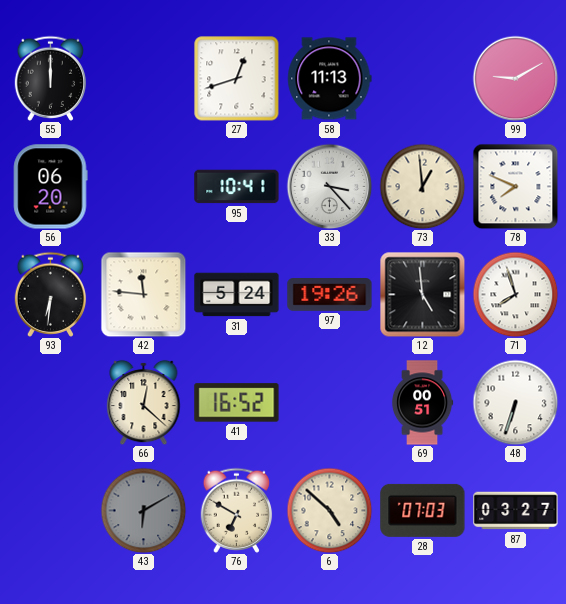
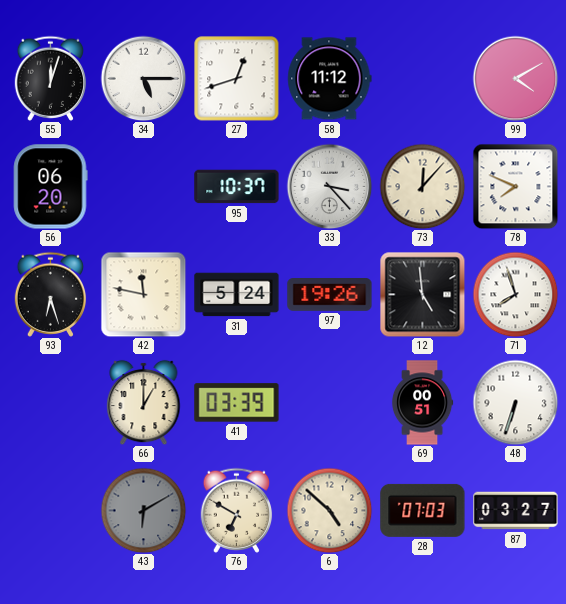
55: 12:00 -> 12:03 (51, 78)
34: none -> 5:15 (143, 78)
58: 11:13 -> 11:12 (330, 79)
99: 9:10 -> 4:10 (515, 78)
95: 10:41 -> 10:37 (237, 187)
73: 12:59 -> 12:07 (422, 186)
93: 6:31 -> 6:27 (51, 294)
42: 11:46 -> 11:47 (143, 294)
66: 12:22 -> 1:00 (144, 402)
41: 16:52 -> 03:39 (237, 403)
